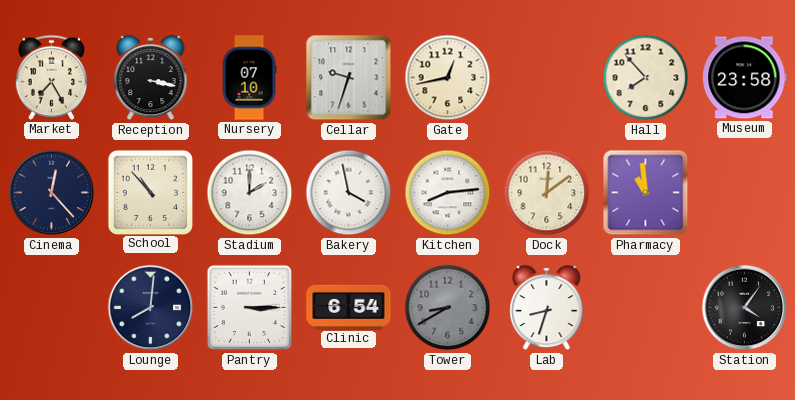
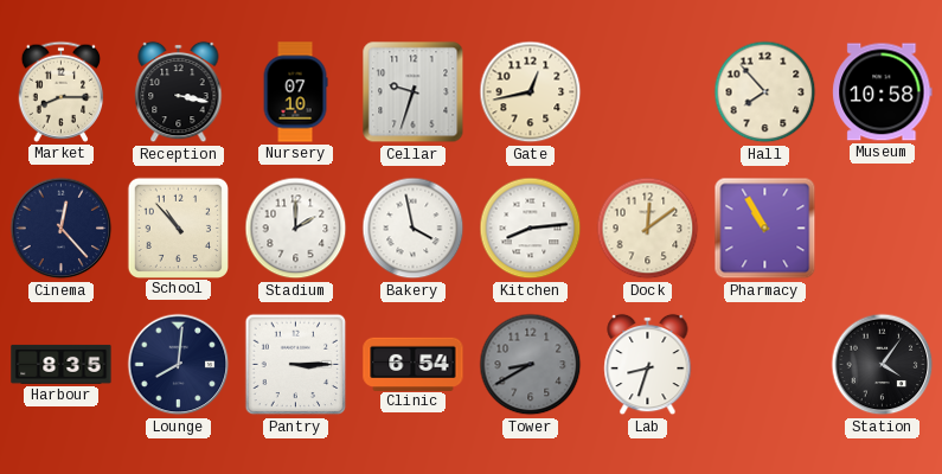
Market: 7:25 -> 8:15 (62, 91)
Museum: 23:58 -> 10:58 (883, 92)
Pharmacy: 10:59 -> 10:55 (765, 229)
Harbour: none -> 8:35 (62, 364)
